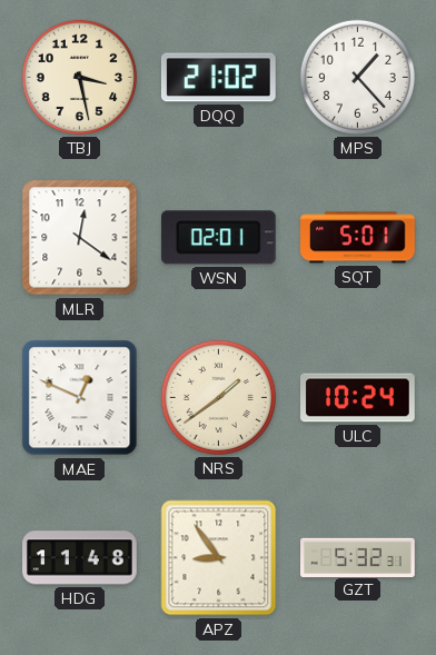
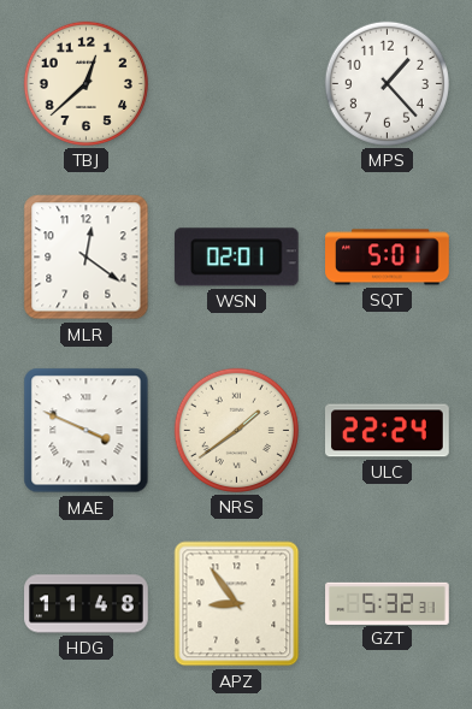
TBJ: 3:28 -> 12:38 (85, 83)
DQQ: 21:02 -> none (218, 78)
MAE: 12:49 -> 3:49 (87, 431)
ULC: 10:24 -> 22:24 (388, 431)
